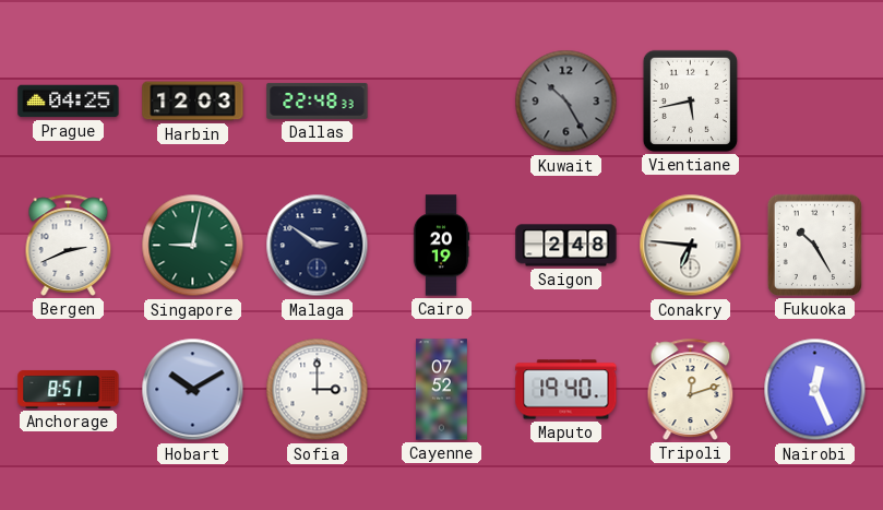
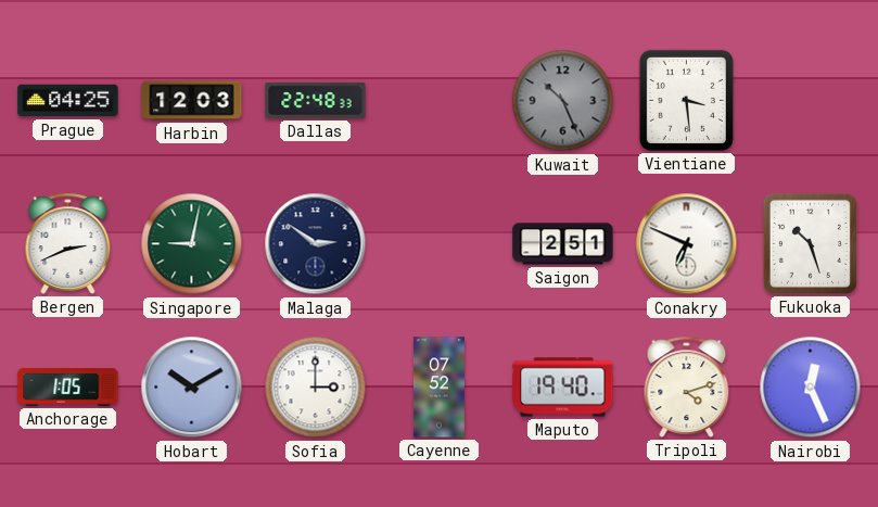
Kuwait: 10:25 -> 10:26 (563, 101)
Vientiane: 5:43 -> 3:29 (686, 100)
Cairo: 20:19 -> none (441, 246)
Saigon: 2:48 -> 2:51 (563, 244)
Conakry: 6:46 -> 6:49 (687, 244)
Fukuoka: 10:25 -> 10:27 (810, 243)
Anchorage: 8:51 -> 1:05 (68, 386)
Tripoli: 12:12 -> 4:12 (687, 386)
